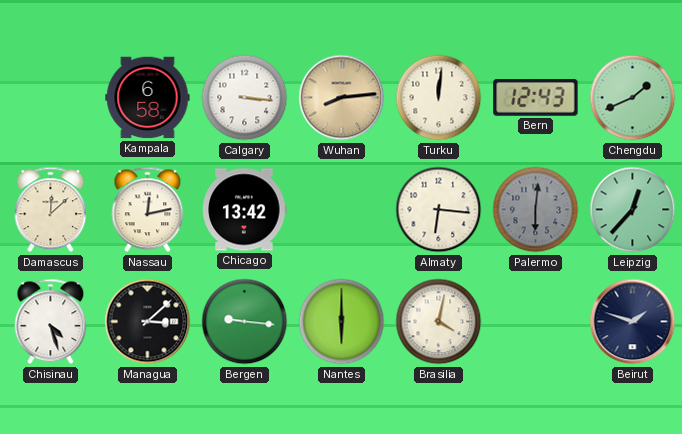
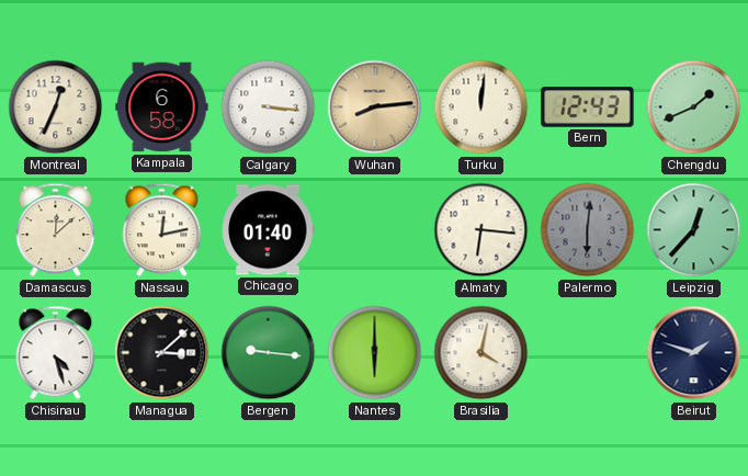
Montreal: none -> 12:34 (56, 107)
Chicago: 13:42 -> 01:40 (269, 230)
